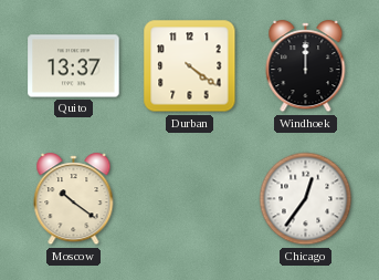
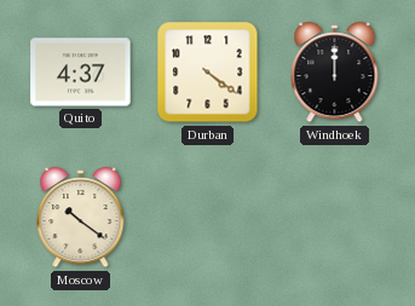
Quito: 13:37 -> 4:37 (81, 73)
Chicago: 12:36 -> none (306, 199)
